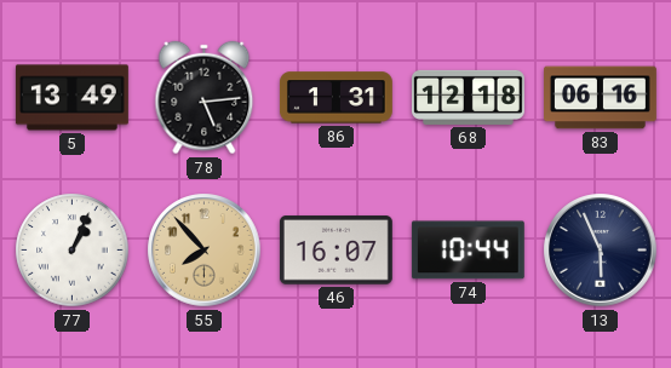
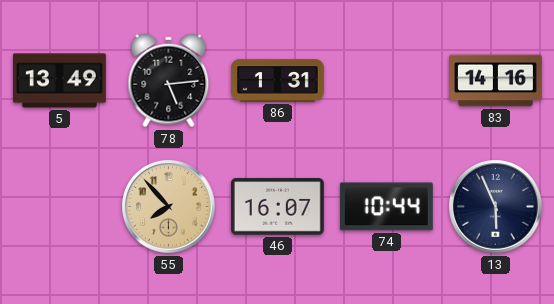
68: 12:18 -> none (468, 97)
83: 06:16 -> 14:16 (496, 81)
77: 1:04 -> none (73, 251)
